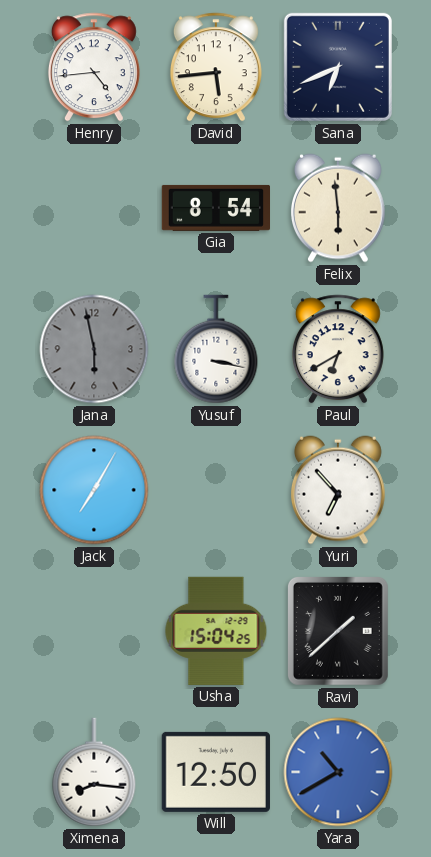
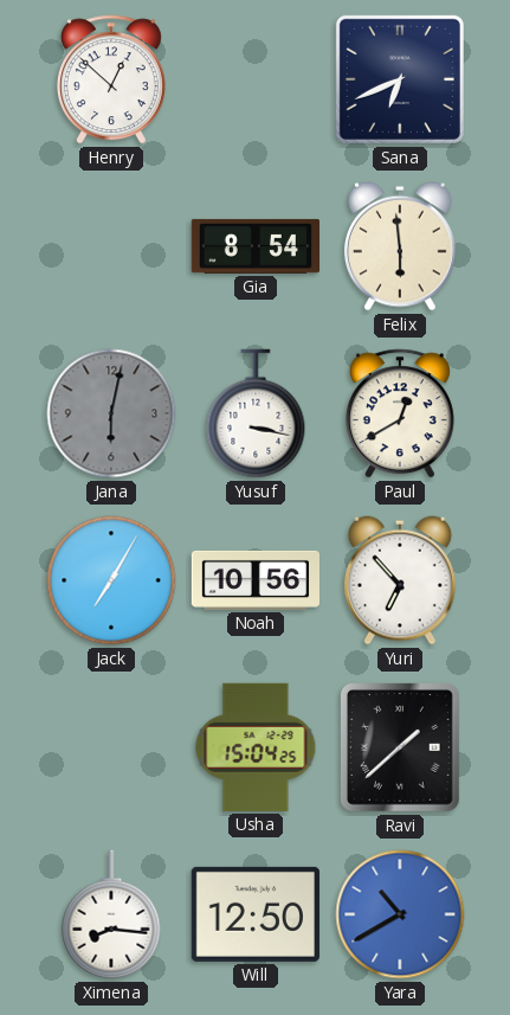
Henry: 4:44 -> 12:52 (111, 79)
David: 5:44 -> none (216, 67)
Jana: 5:58 -> 6:02 (111, 413)
Paul: 6:40 -> 12:40 (400, 413)
Noah: none -> 10:56 (254, 580)
